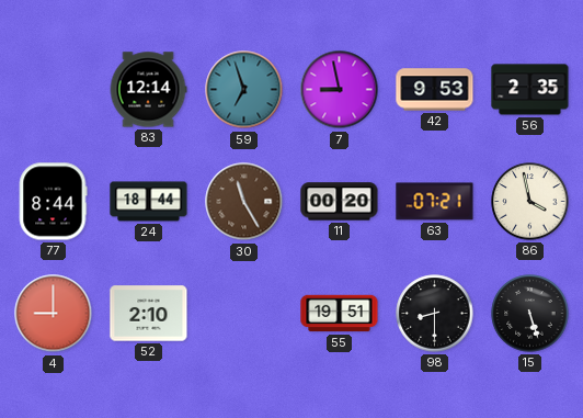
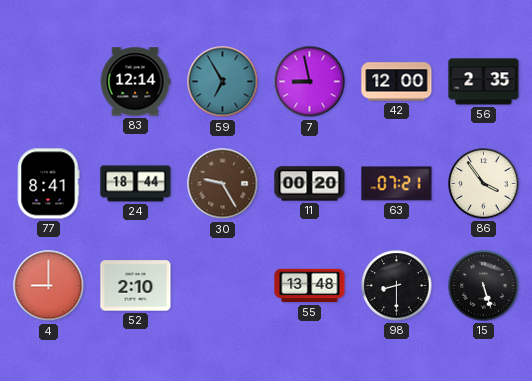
59: 6:57 -> 6:55 (223, 82)
42: 9:53 -> 12:00 (397, 82)
77: 8:44 -> 8:41 (48, 184)
30: 11:25 -> 9:25 (223, 184)
86: 3:58 -> 3:54 (484, 184)
55: 19:51 -> 13:48 (310, 286)
